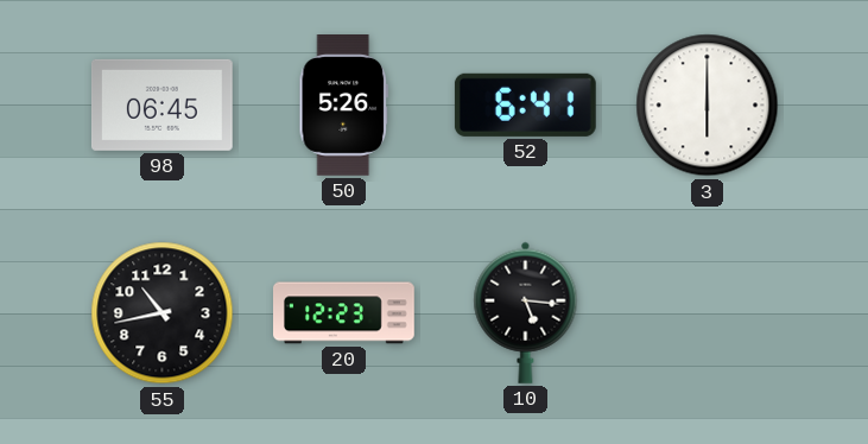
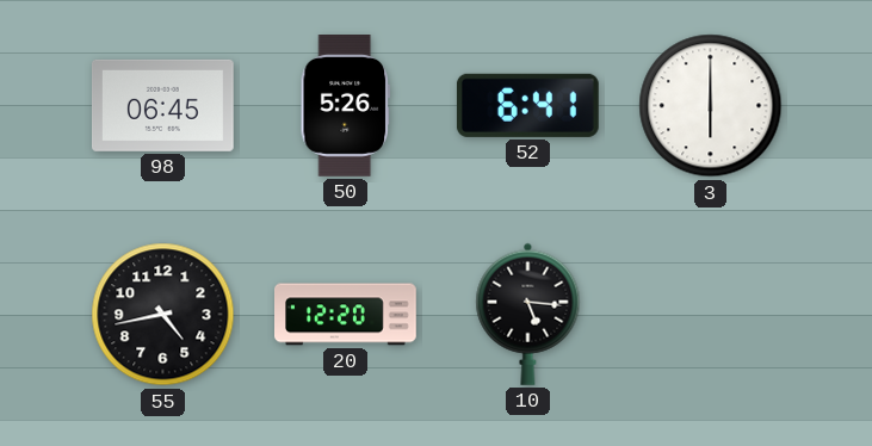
55: 10:43 -> 4:43 (163, 315)
20: 12:23 -> 12:20 (346, 315)
